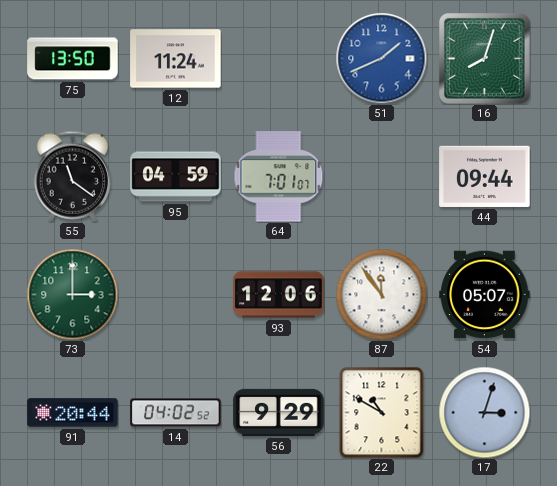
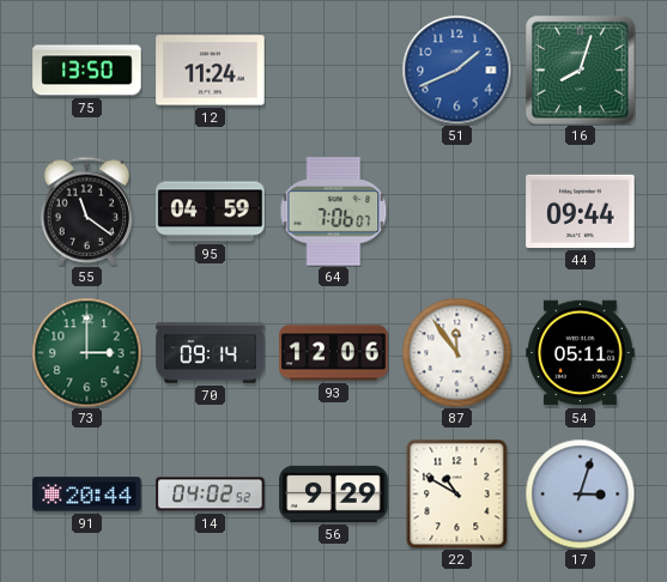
64: 7:01 -> 7:06 (334, 212)
70: none -> 09:14 (211, 353)
54: 05:07 -> 05:11 (581, 353)
